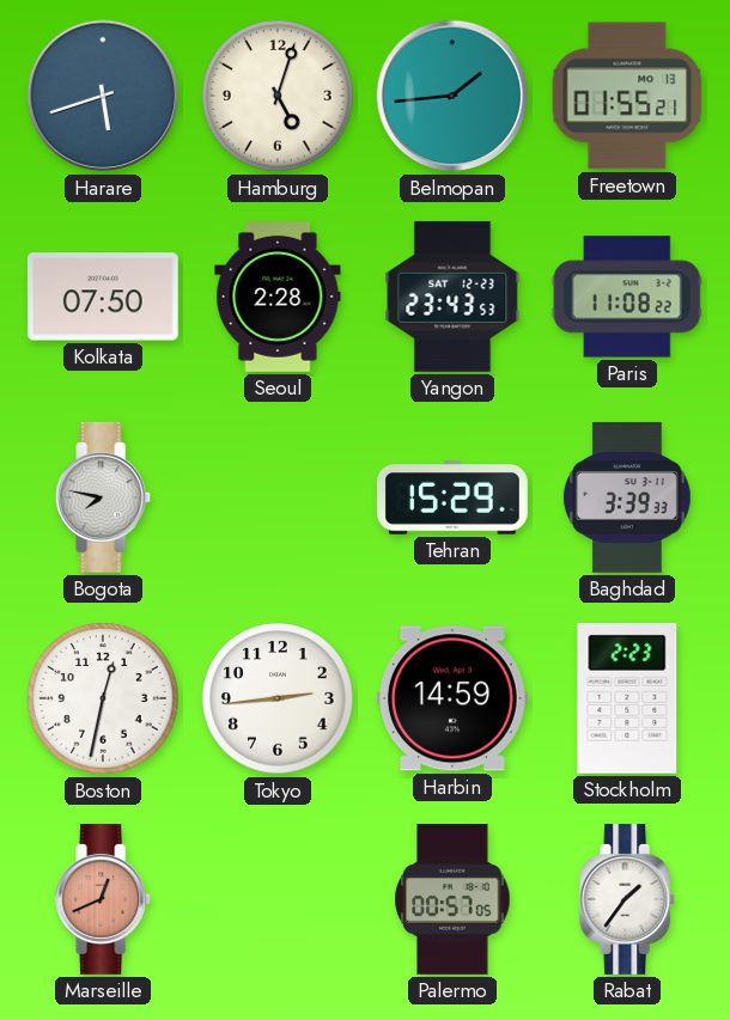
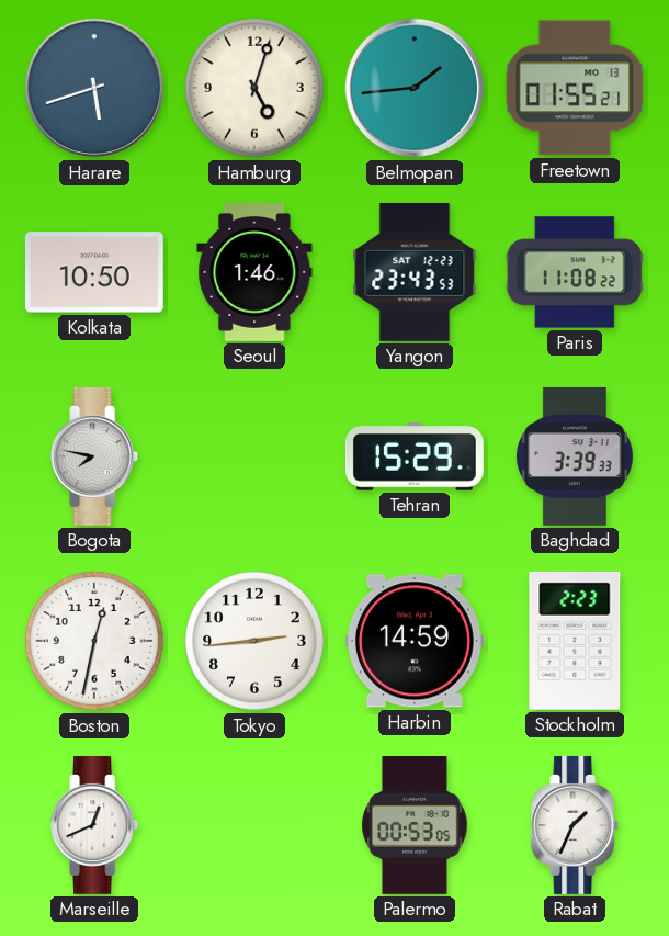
Kolkata: 07:50 -> 10:50 (94, 272)
Seoul: 2:28 -> 1:46 (254, 273)
Marseille dial: salmon -> white (95, 825)
Palermo: 00:57 -> 00:53 (415, 826)
Rabat: 1:36 -> 1:34 (576, 825)
